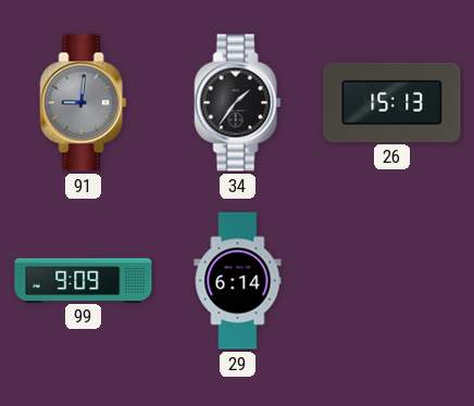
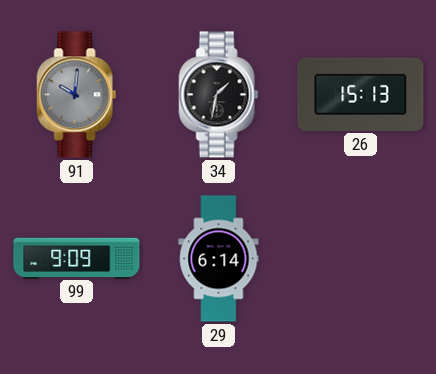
91: 9:01 -> 10:01 (77, 95)
34: 1:36 -> 1:32 (219, 95)
